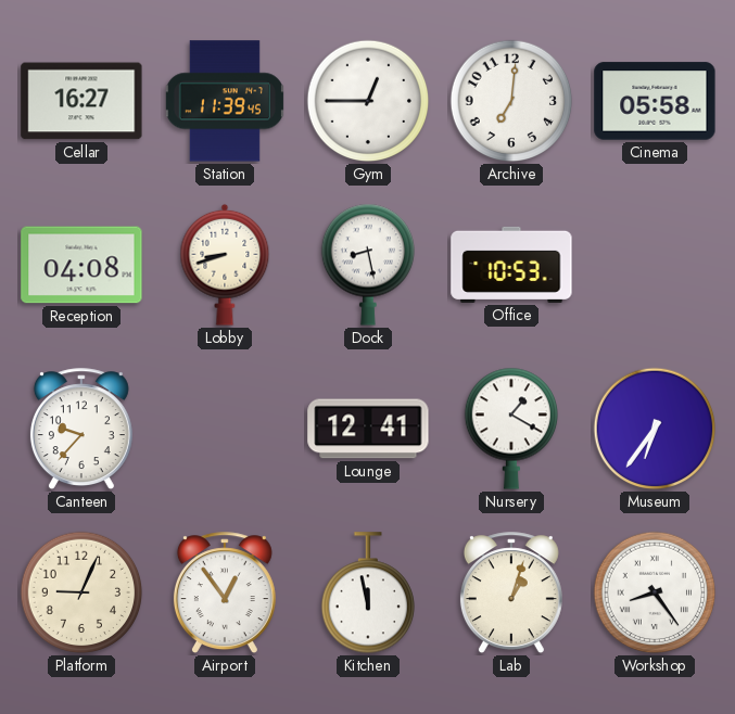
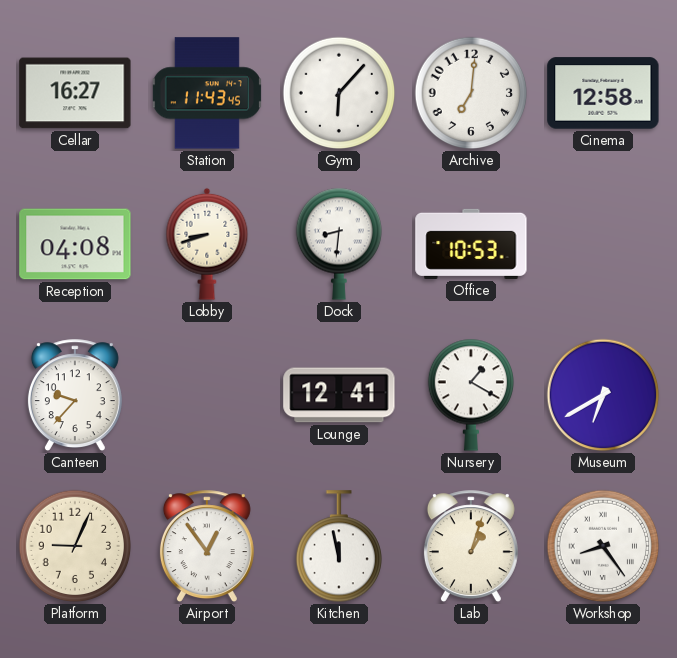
Station: 11:39 -> 11:43 (207, 93)
Gym: 12:45 -> 6:07 (339, 93)
Cinema: 05:58 -> 12:58 (603, 93)
Dock: 8:28 -> 8:31 (338, 244)
Museum: 6:36 -> 6:40 (603, 395)
